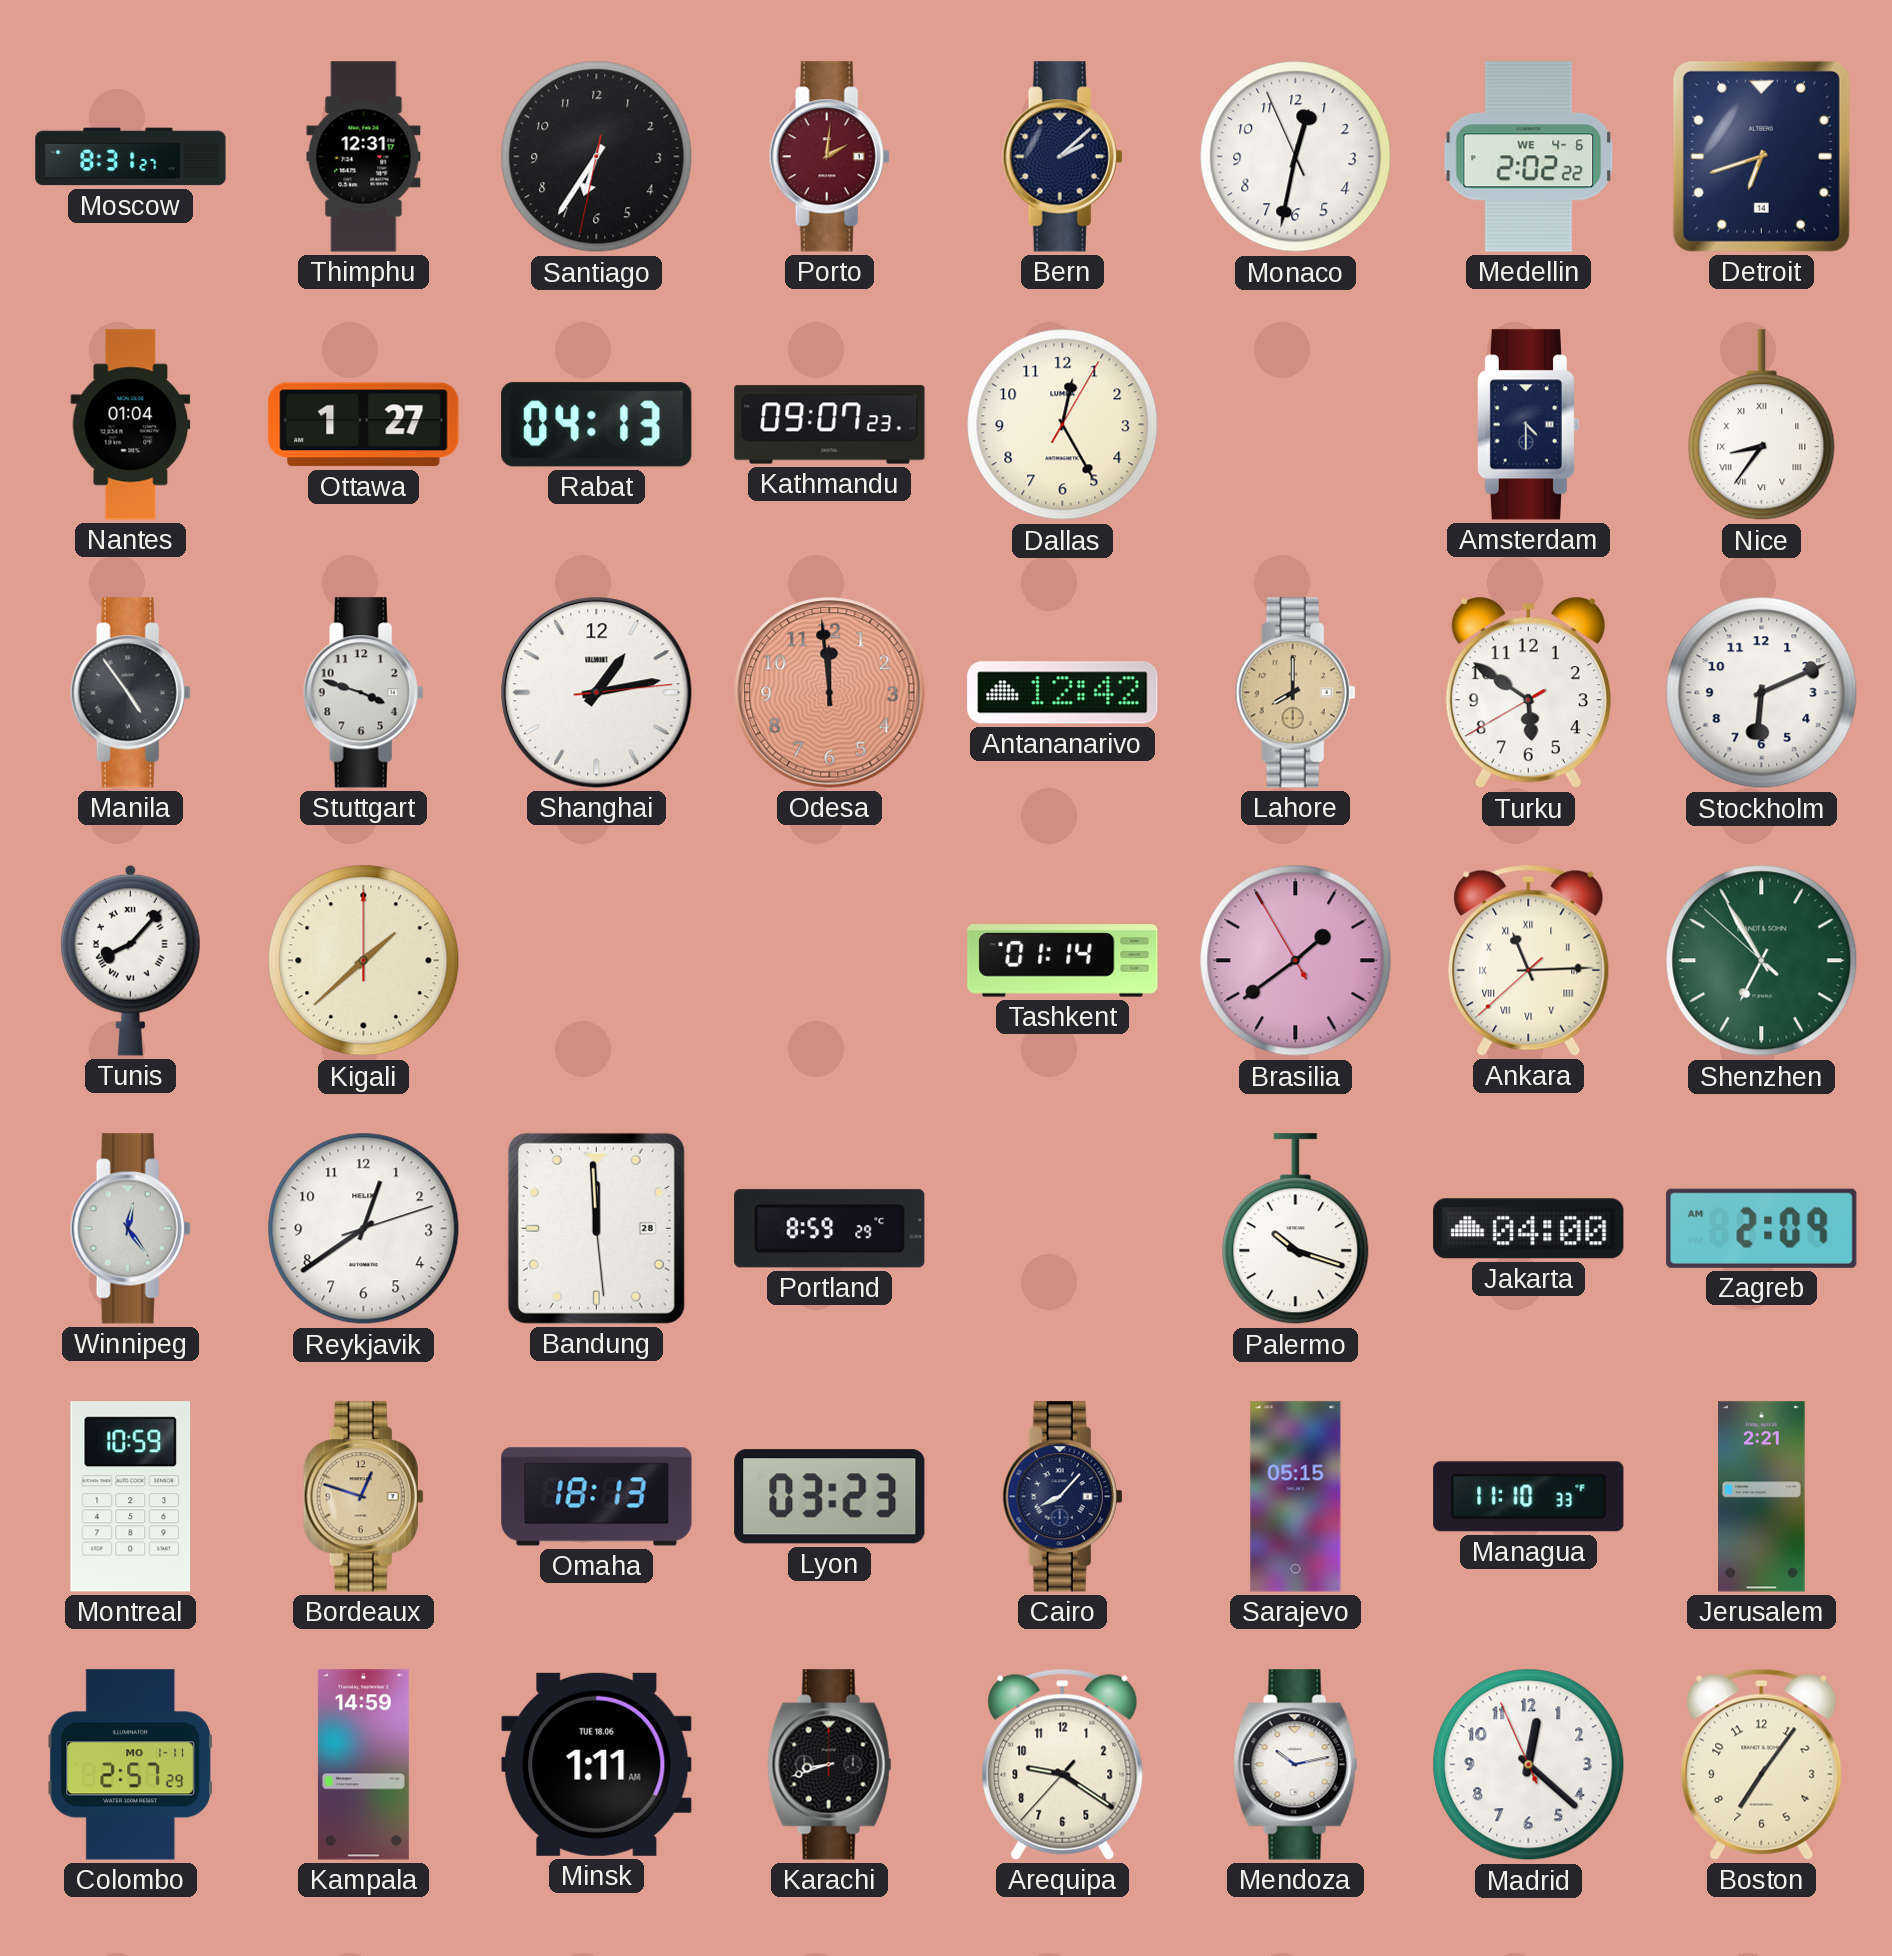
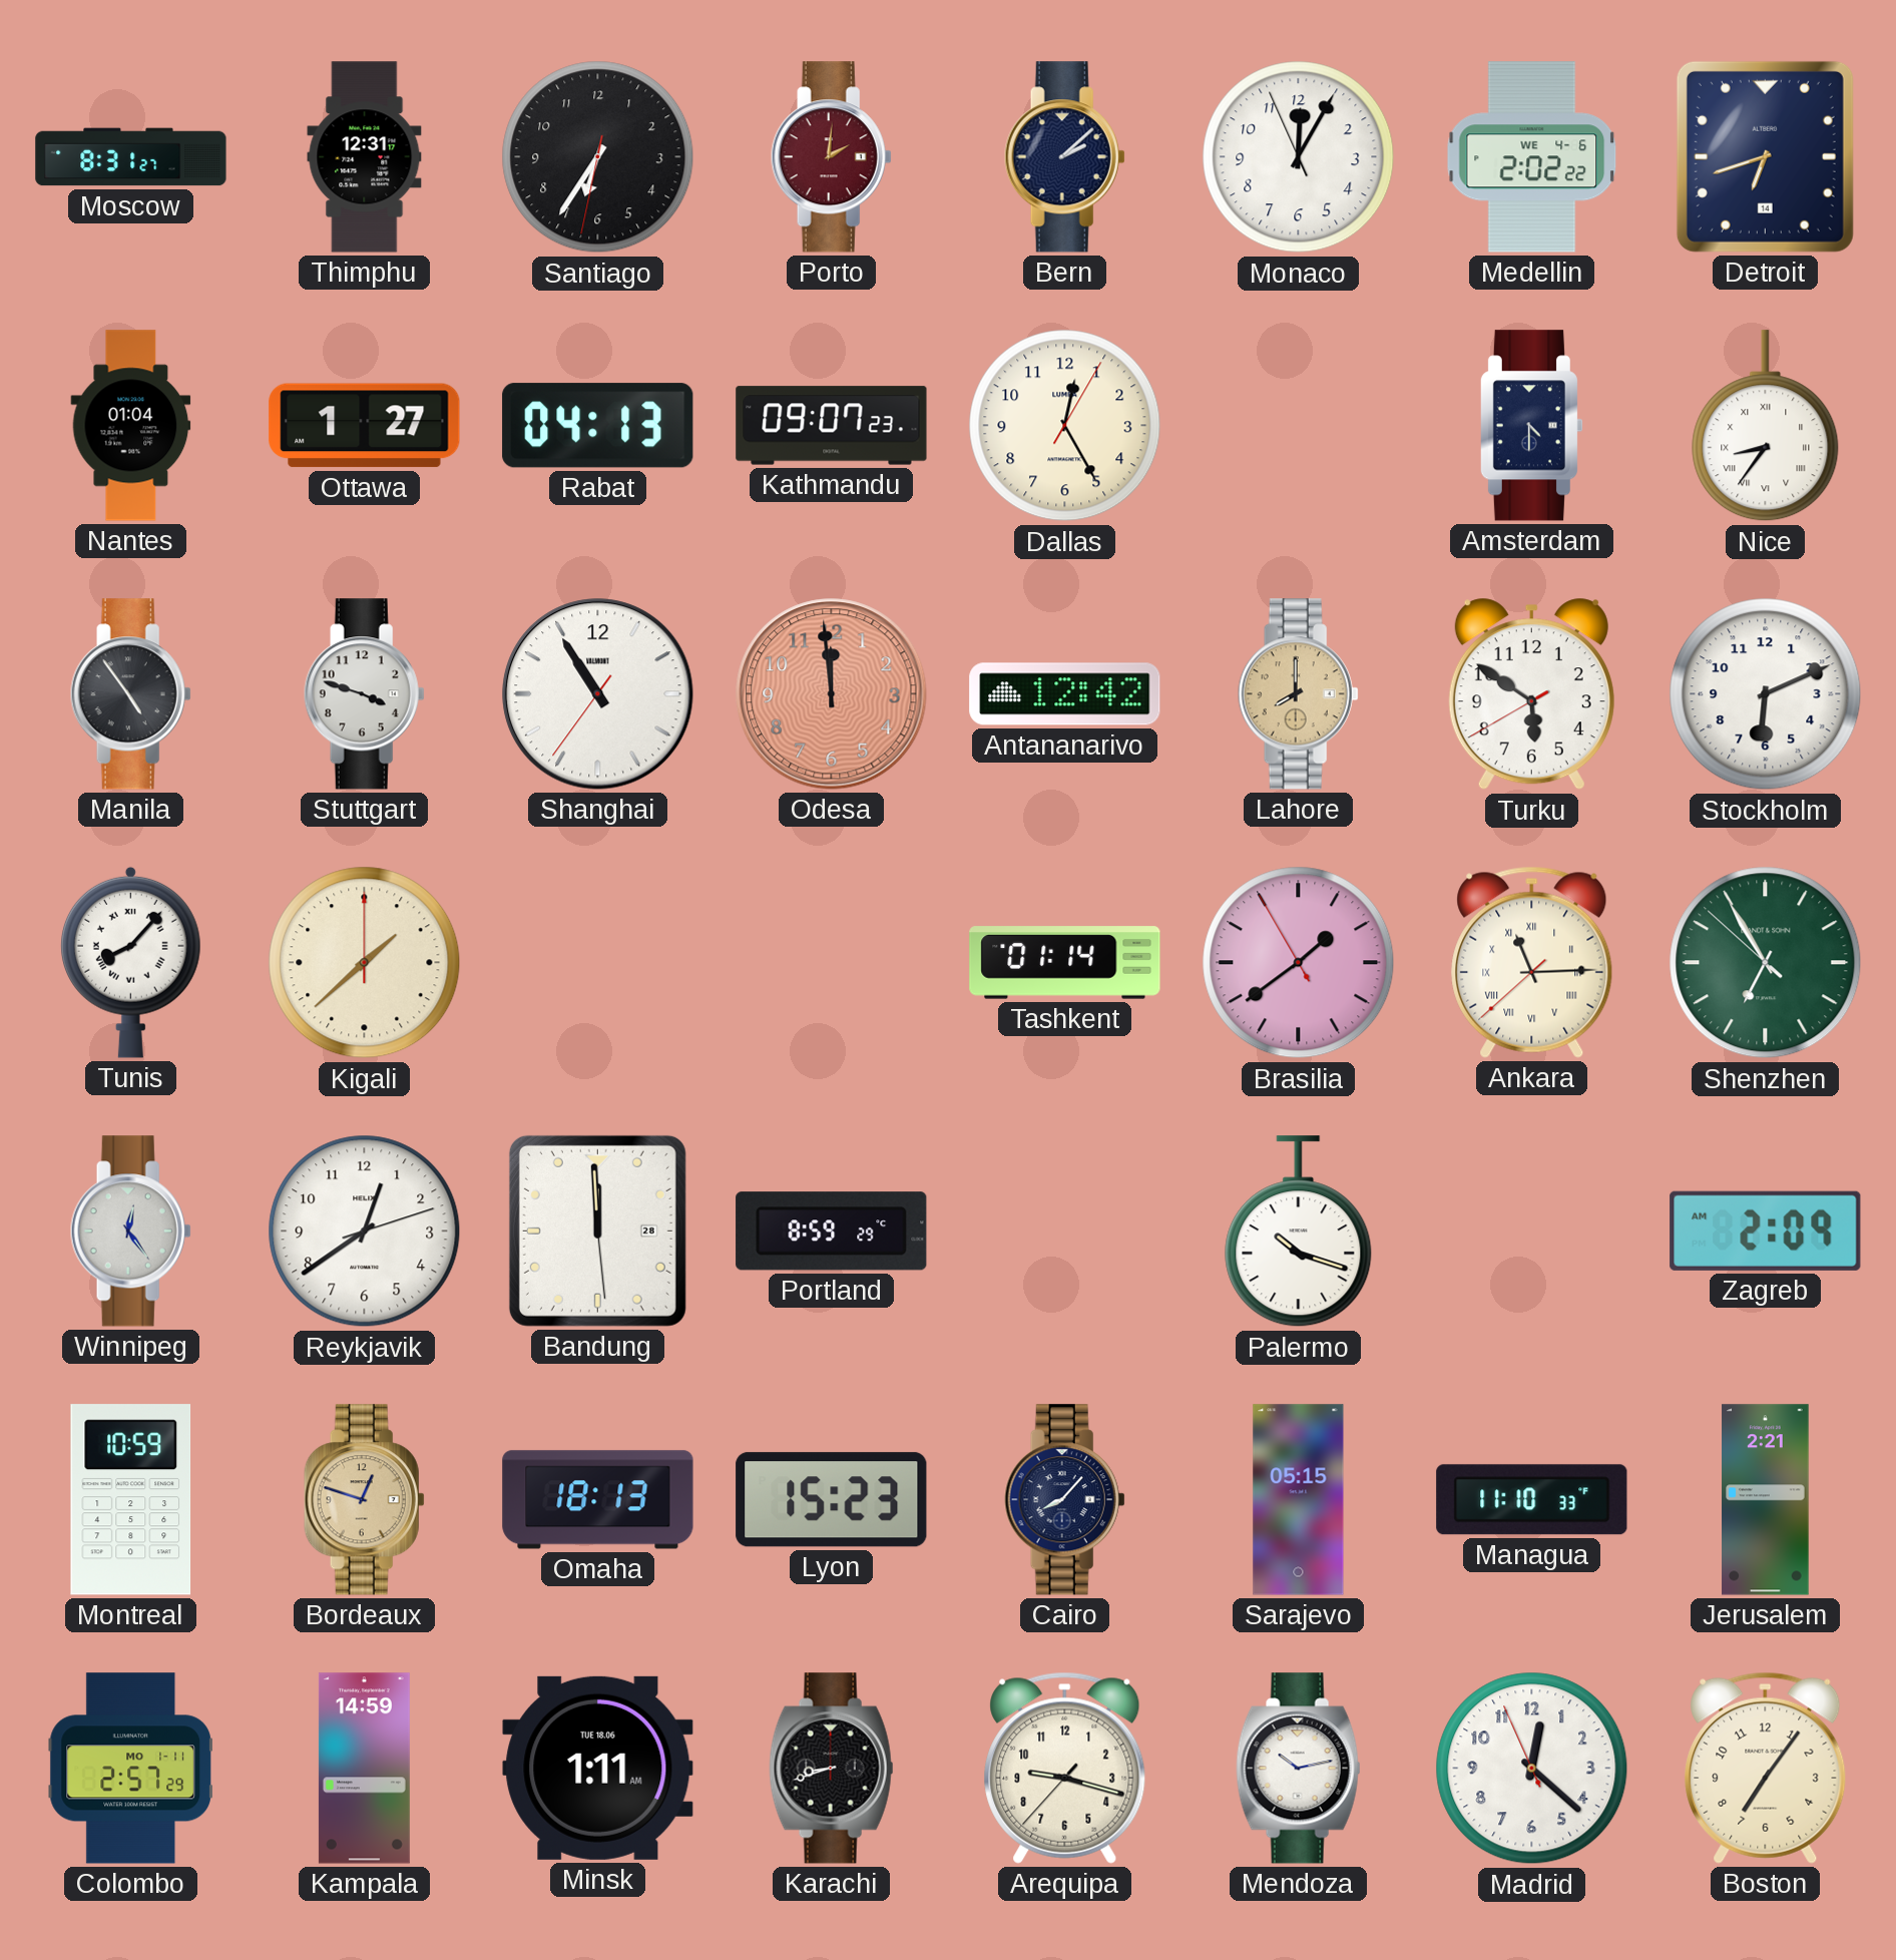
Monaco: 12:31 -> 12:04 (1299, 157)
Shanghai: 1:13 -> 10:54 (598, 694)
Jakarta: 04:00 -> none (1529, 1229)
Lyon: 03:23 -> 15:23 (832, 1500)
Arequipa: 9:20 -> 9:17 (1065, 1768)
